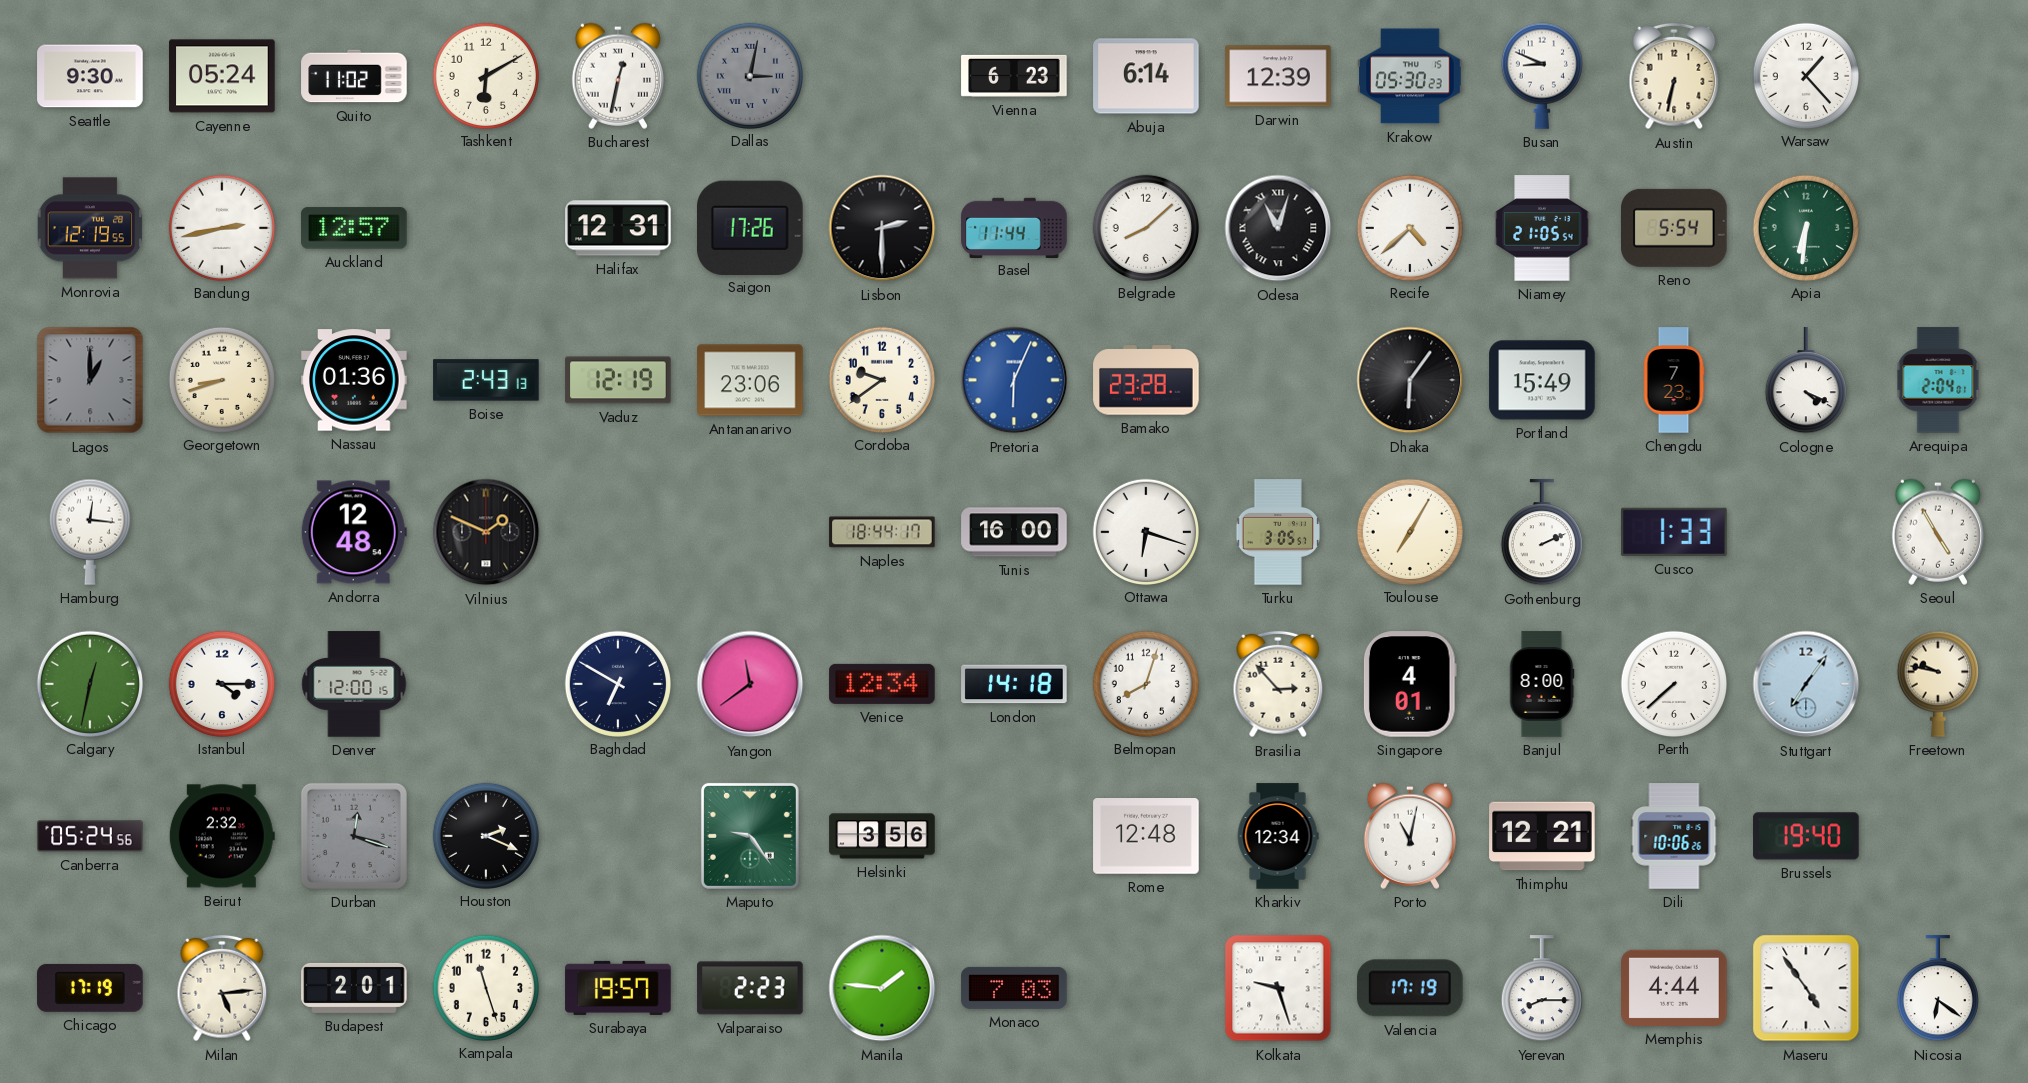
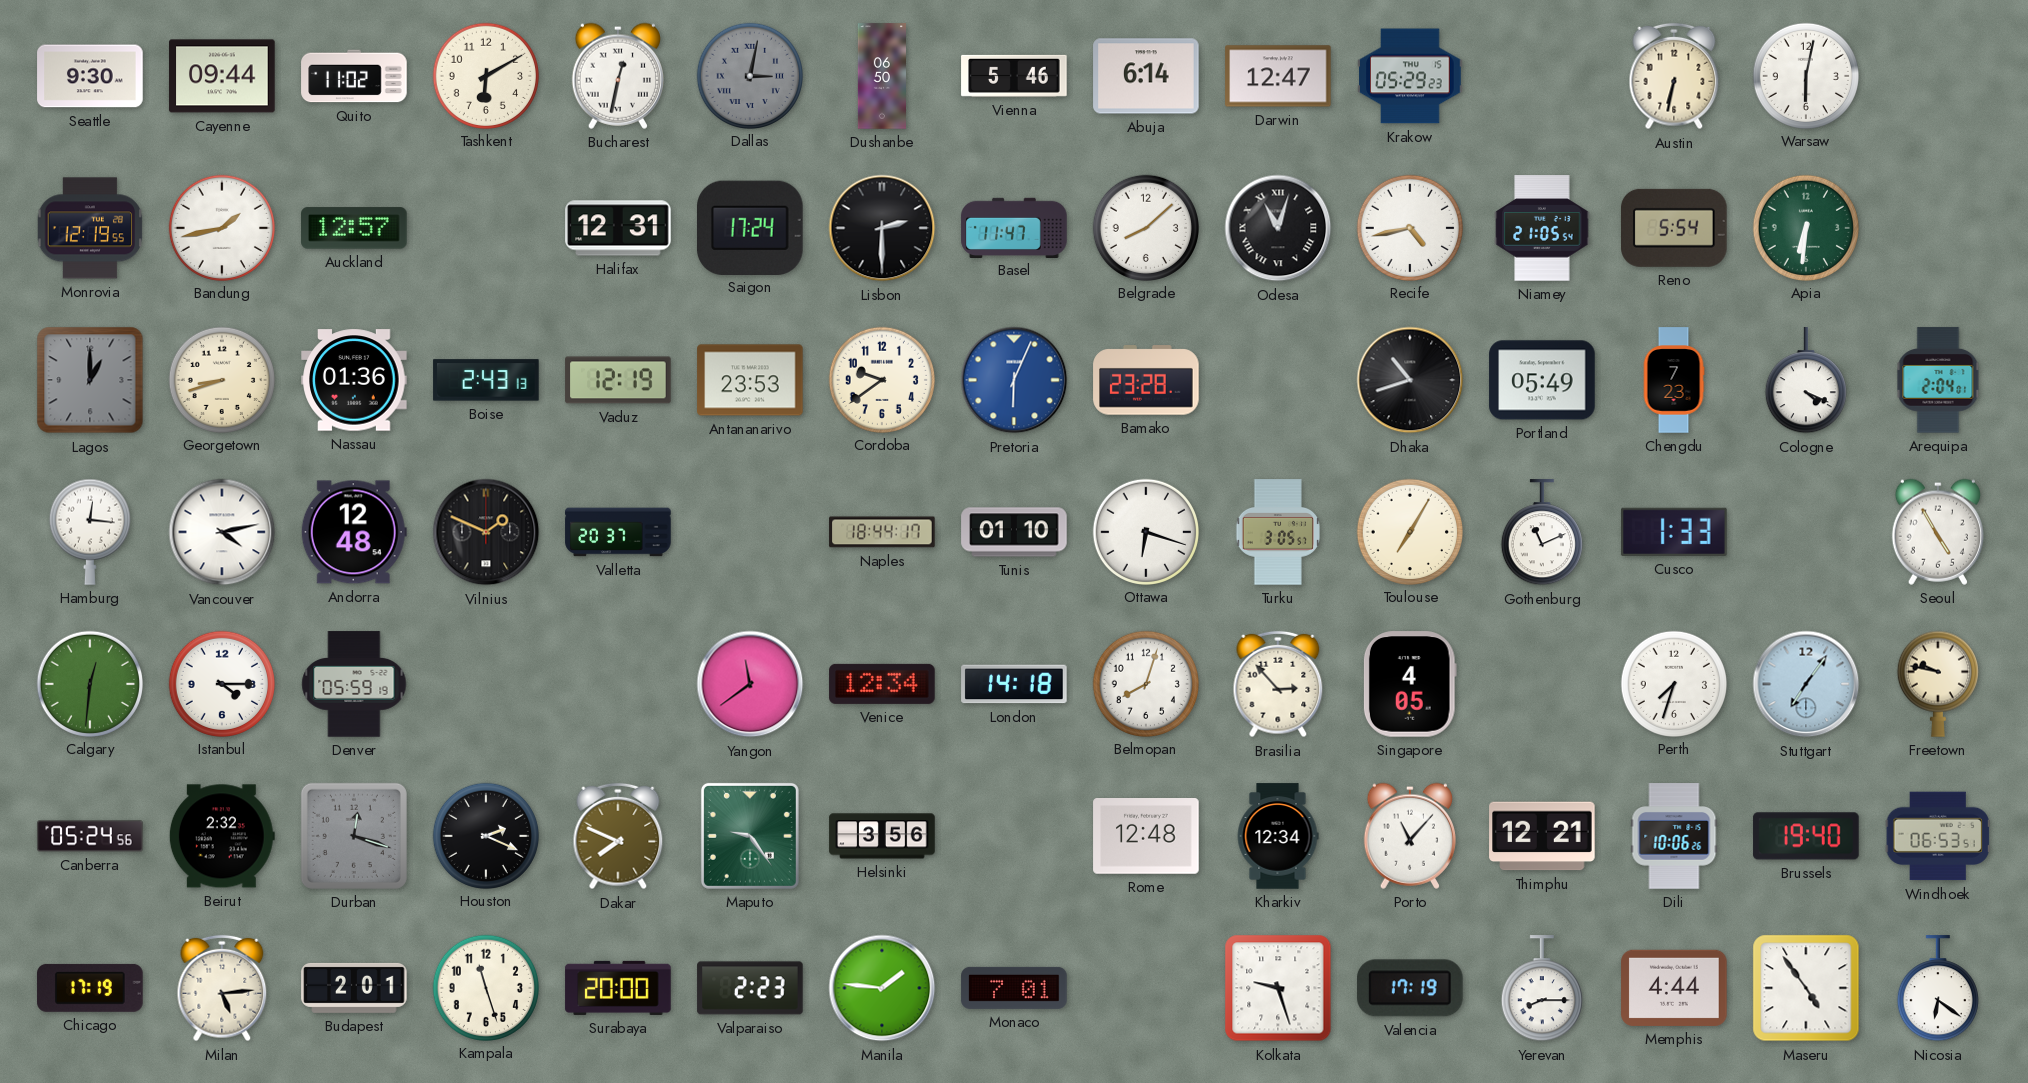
Cayenne: 05:24 -> 09:44 (222, 76)
Dushanbe: none -> 06:50 (881, 76)
Vienna: 6:23 -> 5:46 (1014, 76)
Darwin: 12:39 -> 12:47 (1278, 76)
Krakow: 05:30 -> 05:29 (1410, 76)
Busan: 8:49 -> none (1542, 76)
Warsaw: 1:23 -> 6:02 (1805, 75)
Bandung: 2:43 -> 1:43 (221, 227)
Saigon: 17:26 -> 17:24 (751, 227)
Basel: 11:44 -> 11:47 (1014, 227)
Recife: 4:38 -> 4:43 (1409, 227)
Antananarivo: 23:06 -> 23:53 (750, 380)
Dhaka: 6:06 -> 10:42 (1410, 380)
Portland: 15:49 -> 05:49 (1542, 380)
Vancouver: none -> 4:13 (222, 532)
Valletta: none -> 20:37 (618, 532)
Tunis: 16:00 -> 01:10 (1014, 532)
Gothenburg: 2:11 -> 11:11 (1542, 533)
Calgary: 12:32 -> 12:31 (89, 683)
Denver: 12:00 -> 05:59 (354, 684)
Baghdad: 6:50 -> none (617, 683)
Singapore: 4:01 -> 4:05 (1410, 684)
Banjul: 8:00 -> none (1542, 684)
Perth: 7:38 -> 7:33 (1673, 683)
Dakar: none -> 7:49 (618, 836)
Porto: 11:02 -> 11:07 (1410, 836)
Windhoek: none -> 06:53 (1938, 836)
Surabaya: 19:57 -> 20:00 (618, 988)
Monaco: 7:03 -> 7:01 (1014, 988)
